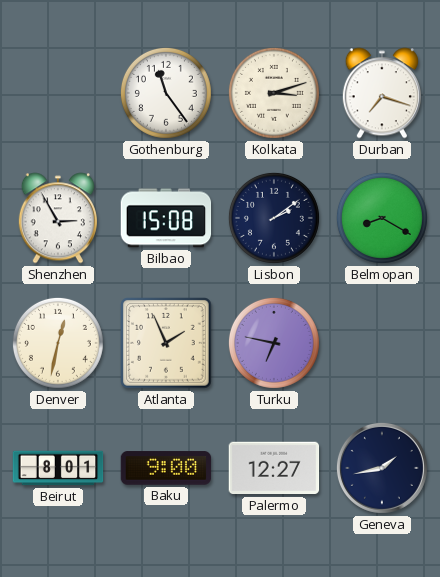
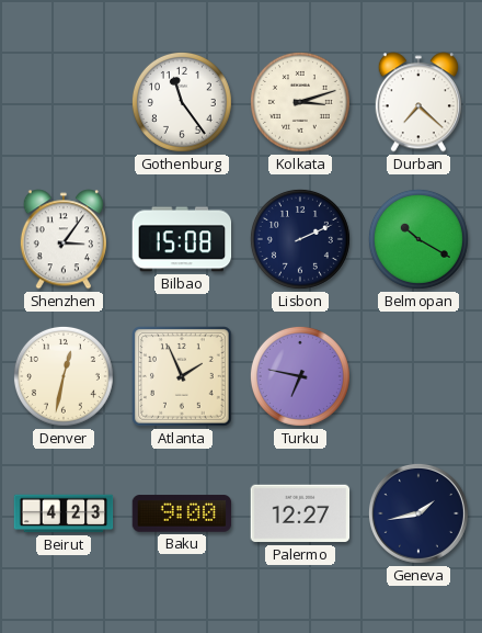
Durban: 7:18 -> 7:22 (418, 102)
Shenzhen: 2:55 -> 3:06 (64, 239)
Lisbon: 2:09 -> 2:11 (300, 239)
Belmopan: 8:20 -> 10:20 (418, 239)
Beirut: 8:01 -> 4:23 (64, 513)
